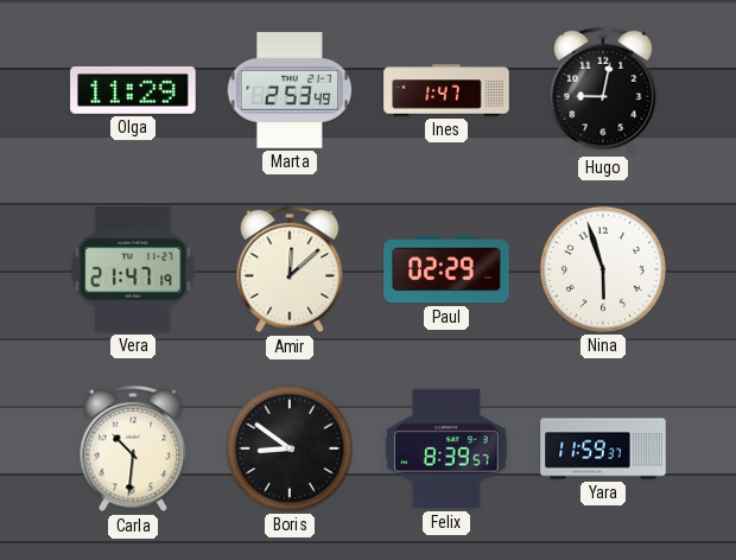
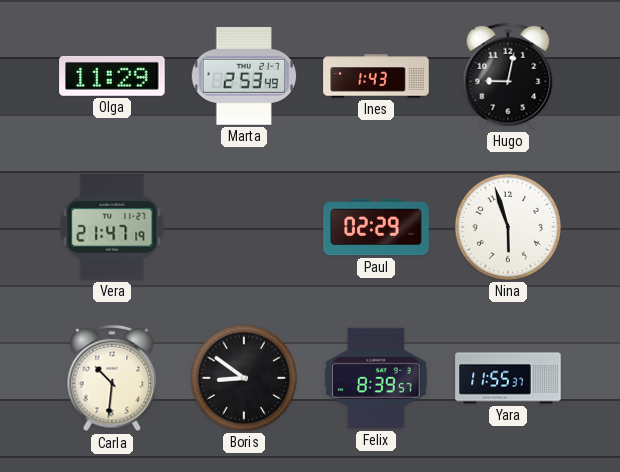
Ines: 1:47 -> 1:43 (376, 76)
Amir: 12:08 -> none (290, 269)
Yara: 11:59 -> 11:55 (508, 378)
